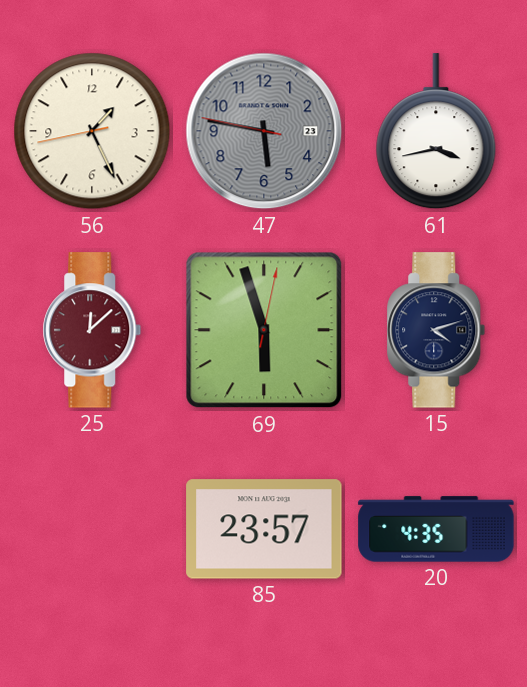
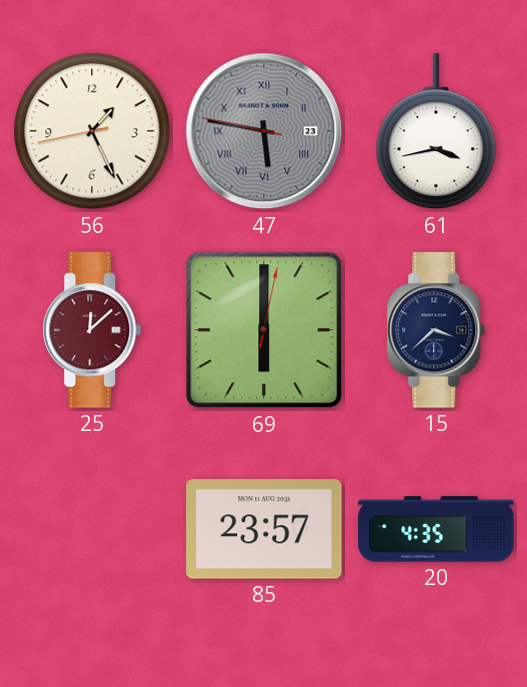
47 numerals: Arabic -> Roman (264, 131)
69: 5:57 -> 6:00 (264, 330)
15: 4:12 -> 3:38 (436, 330)
